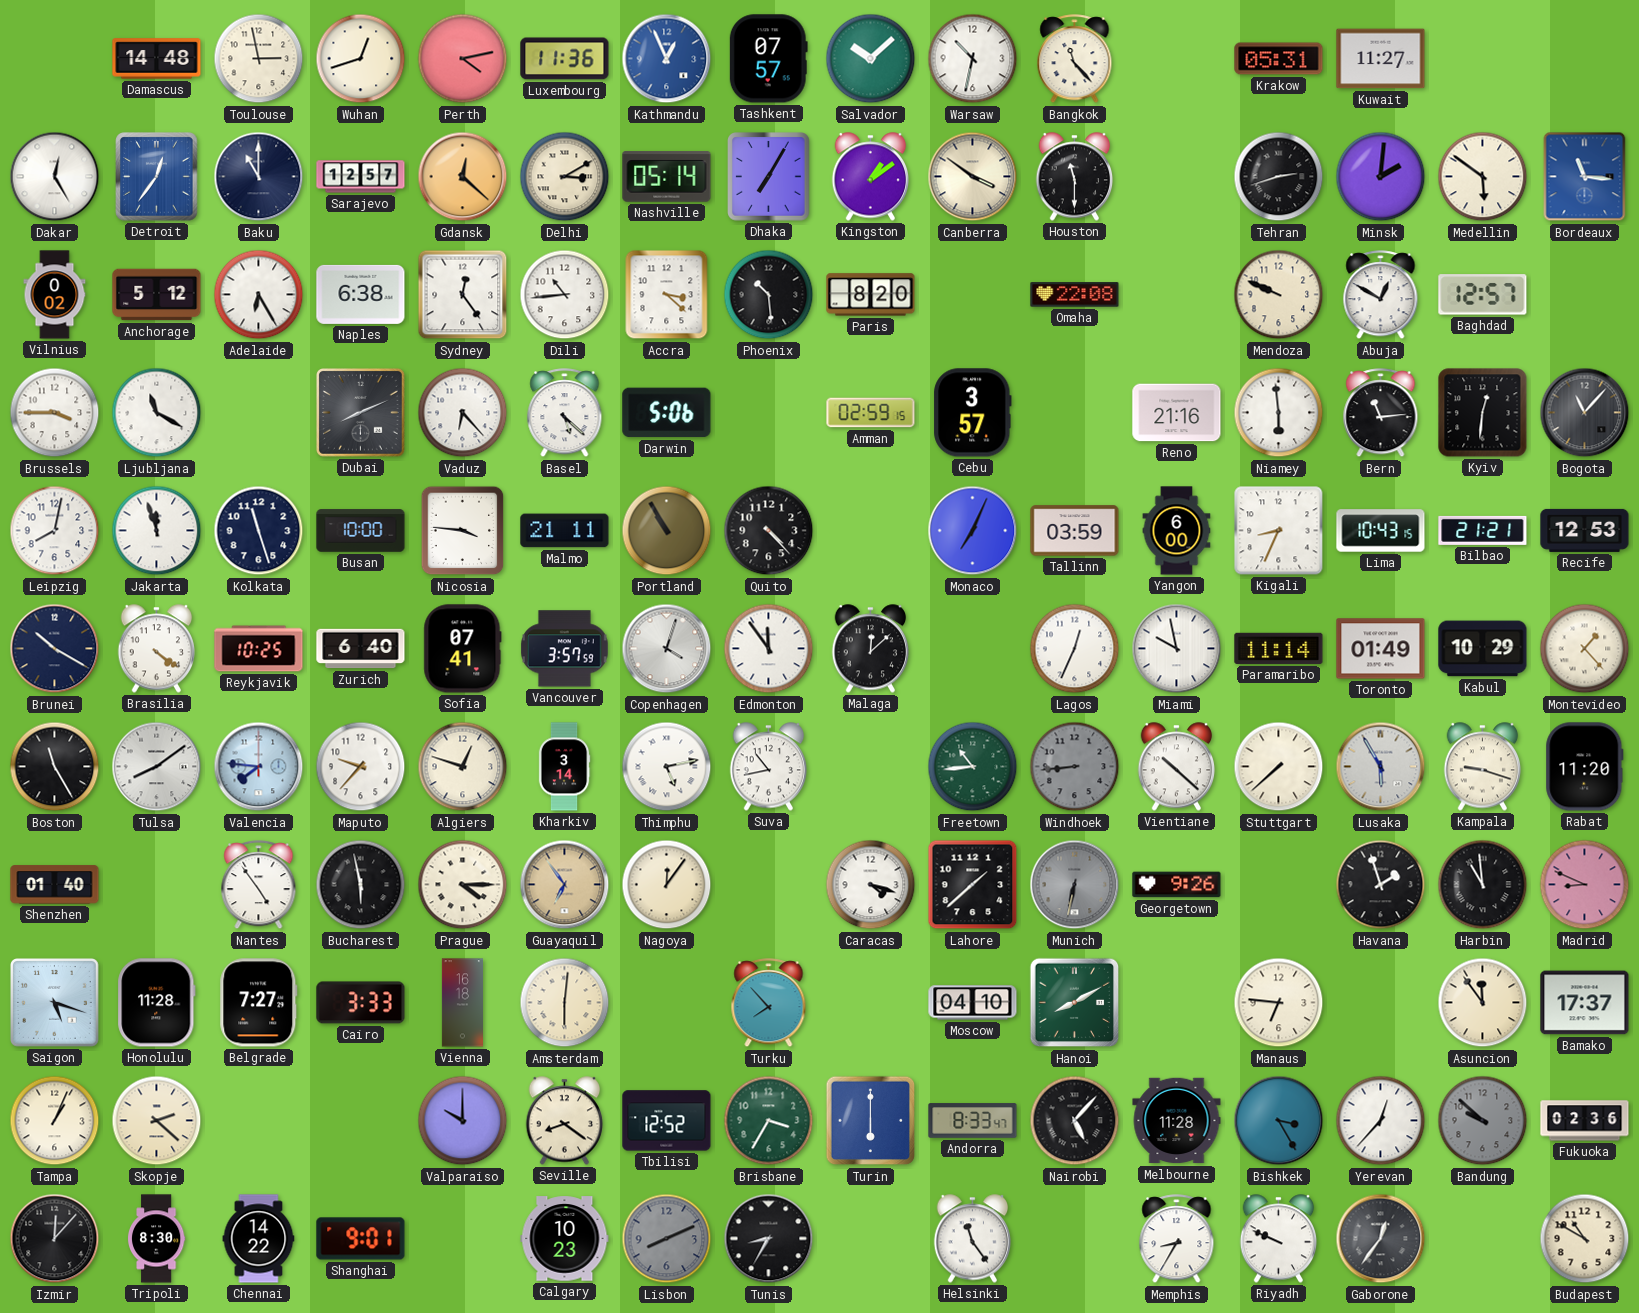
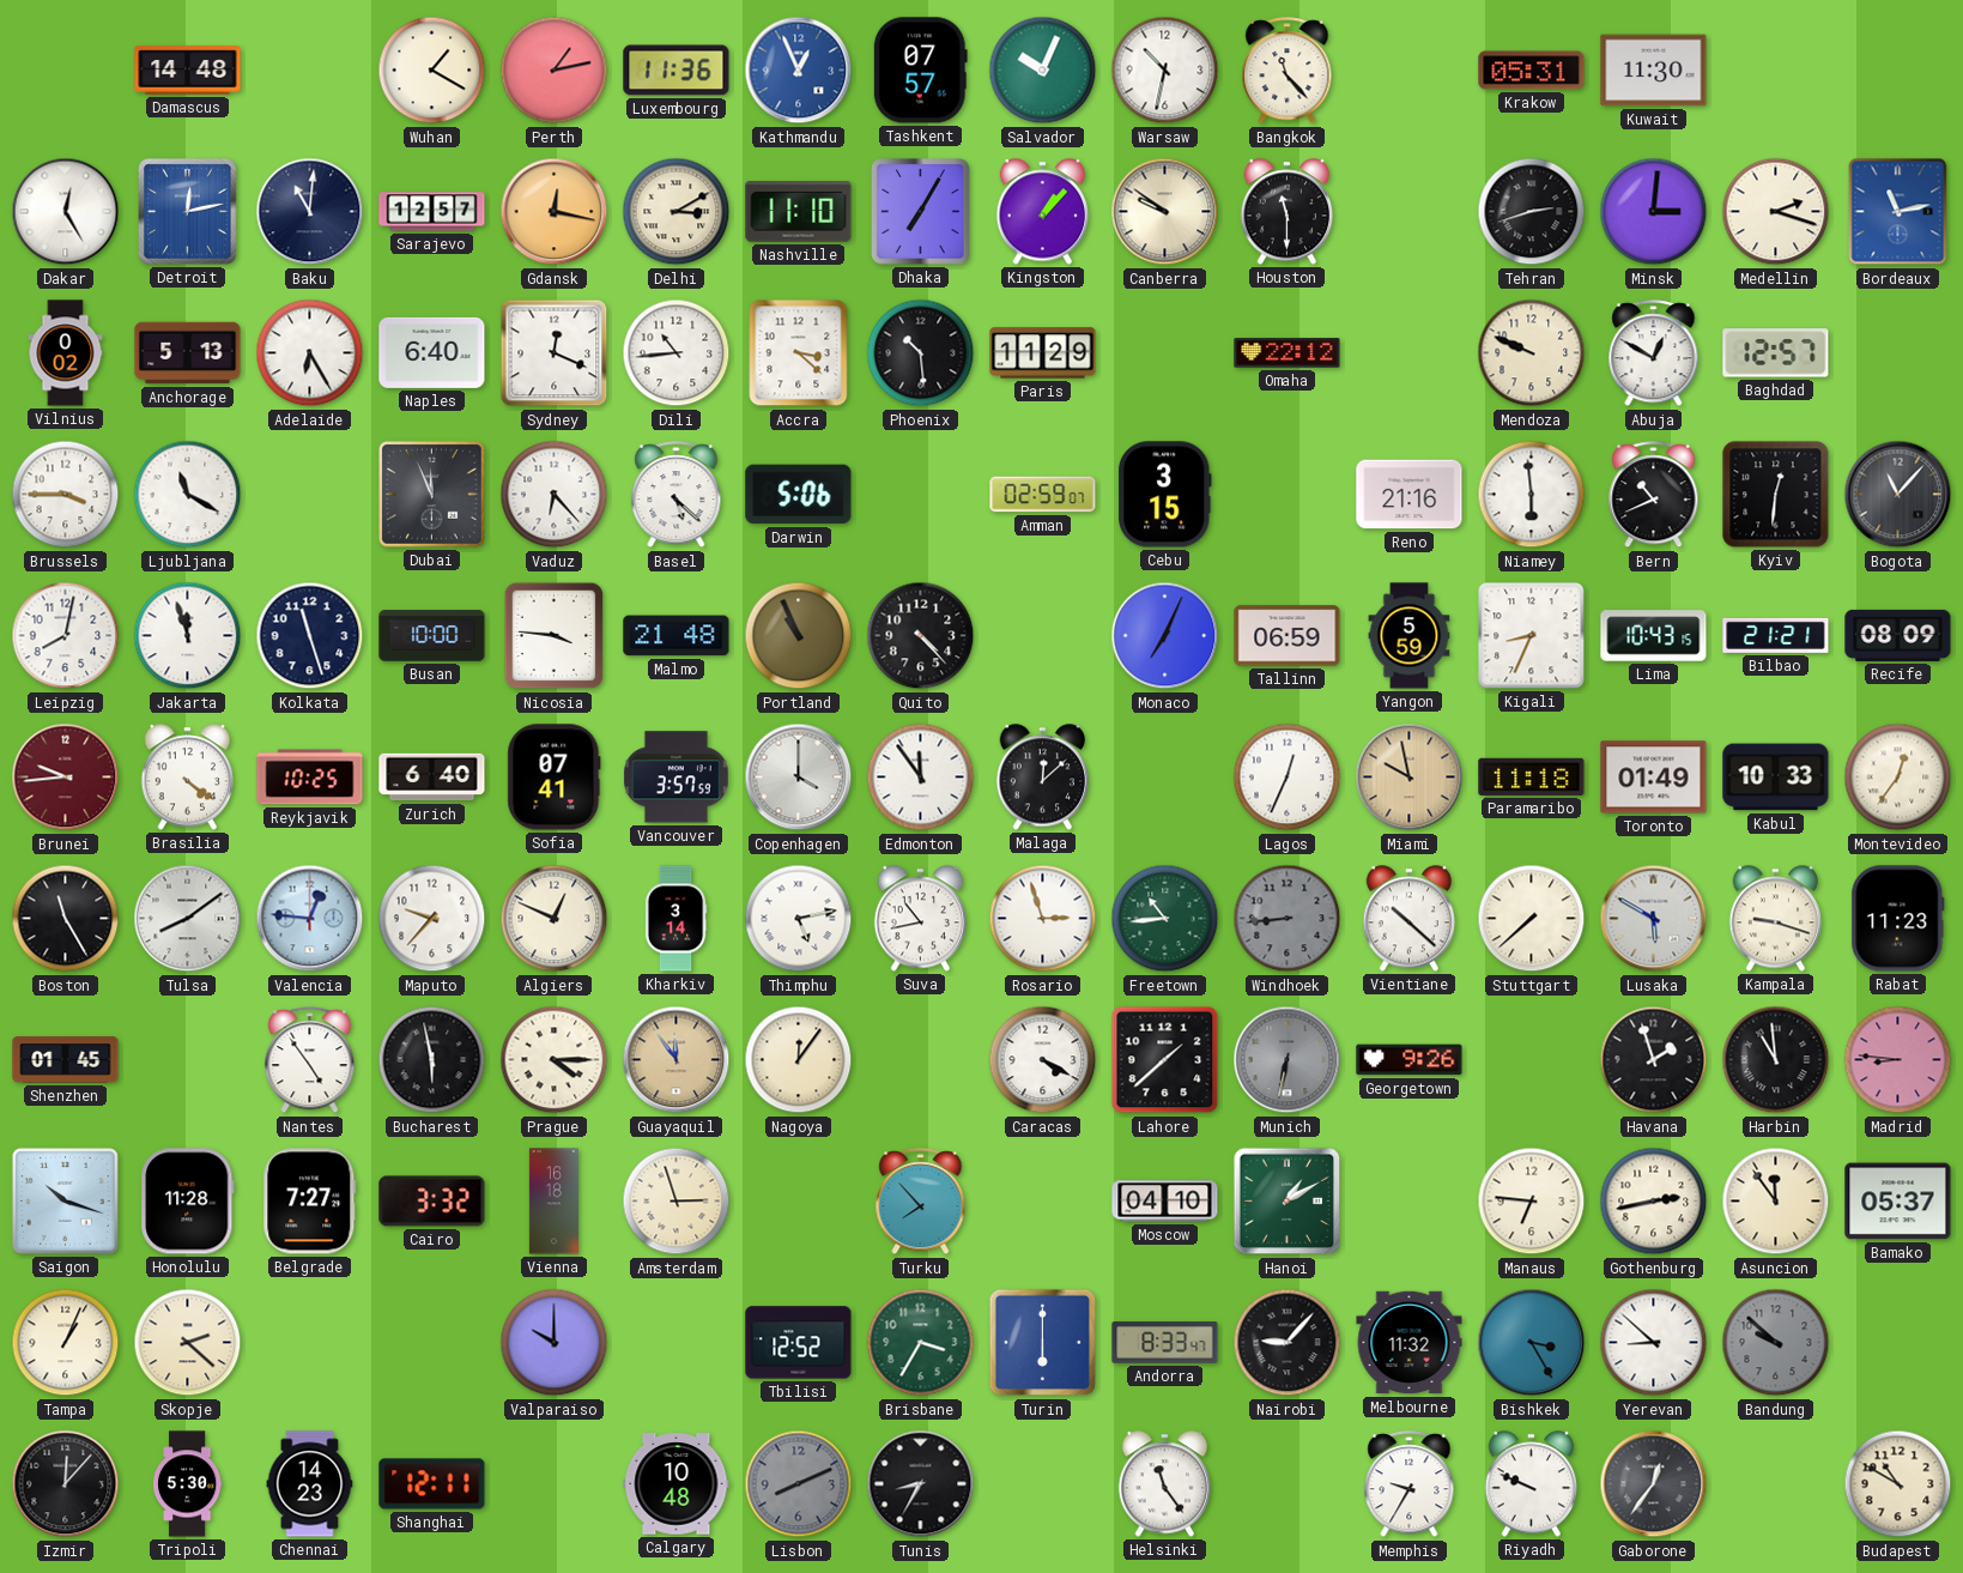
Toulouse: 2:58 -> none (259, 59)
Wuhan: 12:42 -> 1:20 (432, 71)
Perth: 4:13 -> 1:13 (555, 71)
Salvador: 10:08 -> 10:04 (1043, 71)
Kuwait: 11:27 -> 11:30 (1654, 71)
Detroit: 12:36 -> 12:13 (188, 212)
Baku: 11:00 -> 11:01 (310, 212)
Gdansk: 12:22 -> 12:17 (555, 212)
Nashville: 05:14 -> 11:10 (799, 212)
Kingston: 1:09 -> 1:07 (1043, 212)
Canberra: 3:51 -> 9:51 (1165, 212)
Minsk: 2:01 -> 3:01 (1654, 212)
Medellin: 5:51 -> 2:18 (1776, 212)
Bordeaux: 11:16 -> 11:13 (1898, 212)
Anchorage: 5:12 -> 5:13 (188, 353)
Naples: 6:38 -> 6:40 (432, 352)
Sydney: 12:24 -> 12:19 (555, 353)
Paris: 8:20 -> 11:29 (1043, 353)
Omaha: 22:08 -> 22:12 (1288, 353)
Dubai: 8:11 -> 11:56 (432, 495)
Amman: 02:59:15 -> 02:59:07 (1043, 495)
Cebu: 3:57 -> 3:15 (1165, 495)
Bern: 11:14 -> 10:41 (1654, 495)
Malmo: 21:11 -> 21:48 (677, 636)
Portland: 10:55 -> 10:56 (799, 636)
Tallinn: 03:59 -> 06:59 (1288, 636)
Yangon: 6:00 -> 5:59 (1410, 636)
Recife: 12:53 -> 08:09 (1898, 635)
Brunei: 10:20 -> 9:44 (66, 778)
Brunei dial: navy -> burgundy (66, 778)
Copenhagen: 4:03 -> 4:00 (799, 778)
Miami dial: white -> champagne (1410, 778)
Paramaribo: 11:14 -> 11:18 (1532, 776)
Kabul: 10:29 -> 10:33 (1776, 778)
Montevideo: 1:23 -> 12:36 (1898, 778)
Valencia: 7:46 -> 12:46 (310, 919)
Algiers: 12:48 -> 12:49 (555, 919)
Rosario: none -> 2:57 (1043, 919)
Lusaka: 5:55 -> 5:50 (1654, 919)
Rabat: 11:20 -> 11:23 (1898, 919)
Shenzhen: 01:40 -> 01:45 (66, 1060)
Guayaquil: 6:54 -> 11:54 (677, 1060)
Caracas: 4:18 -> 4:20 (1043, 1060)
Madrid: 8:49 -> 8:46 (1898, 1060)
Saigon: 5:18 -> 10:18 (66, 1202)
Cairo: 3:33 -> 3:32 (432, 1202)
Amsterdam: 6:01 -> 2:57 (677, 1202)
Hanoi: 8:10 -> 1:10 (1288, 1202)
Gothenburg: none -> 2:43 (1654, 1202)
Bamako: 17:37 -> 05:37 (1898, 1202)
Seville: 8:21 -> none (565, 1121)
Nairobi: 5:07 -> 9:07 (1288, 1343)
Melbourne: 11:28 -> 11:32 (1410, 1343)
Yerevan: 12:37 -> 8:52 (1654, 1343)
Fukuoka: 02:36 -> none (1585, 1121)
Tripoli: 8:30 -> 5:30 (187, 1484)
Chennai: 14:22 -> 14:23 (310, 1484)
Shanghai: 9:01 -> 12:11 (432, 1484)
Calgary: 10:23 -> 10:48 (677, 1484)
Memphis: 8:35 -> 9:35 (1410, 1484)
